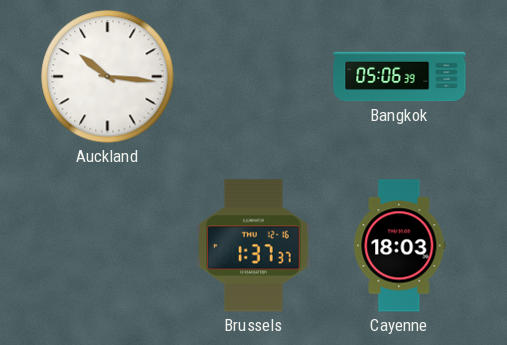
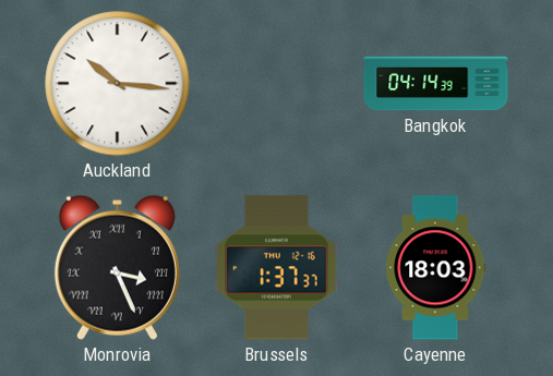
Bangkok: 05:06 -> 04:14 (436, 84)
Monrovia: none -> 3:26 (117, 267)
